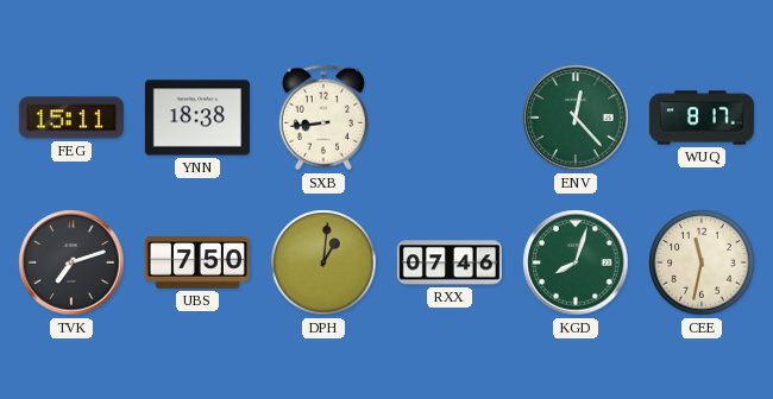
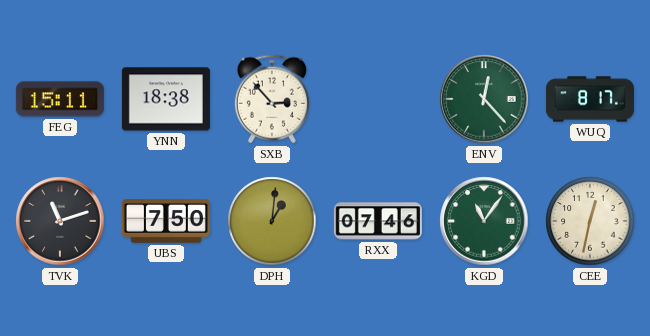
SXB: 8:44 -> 2:53 (272, 99)
TVK: 7:12 -> 11:12 (60, 221)
KGD: 8:03 -> 11:06 (484, 221)
CEE: 11:32 -> 12:32 (590, 221)
